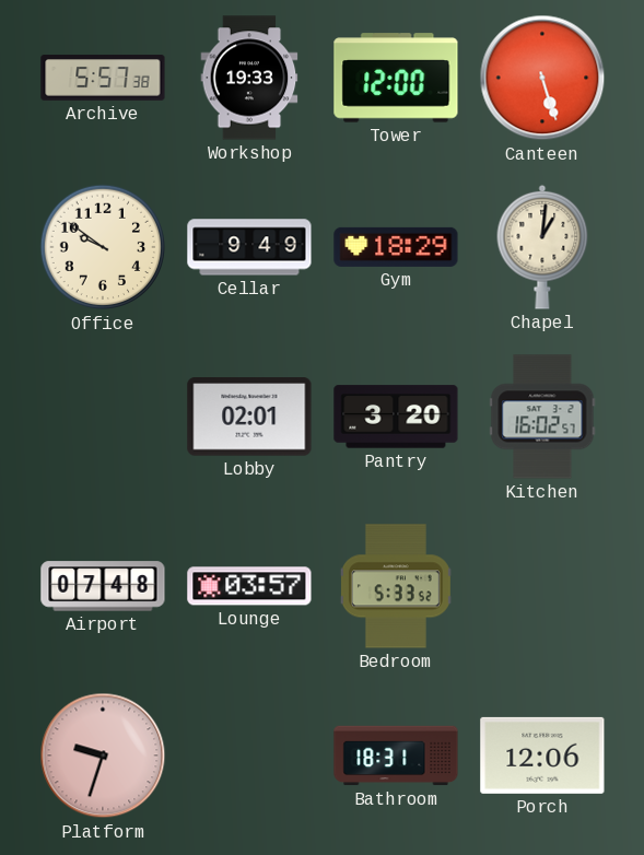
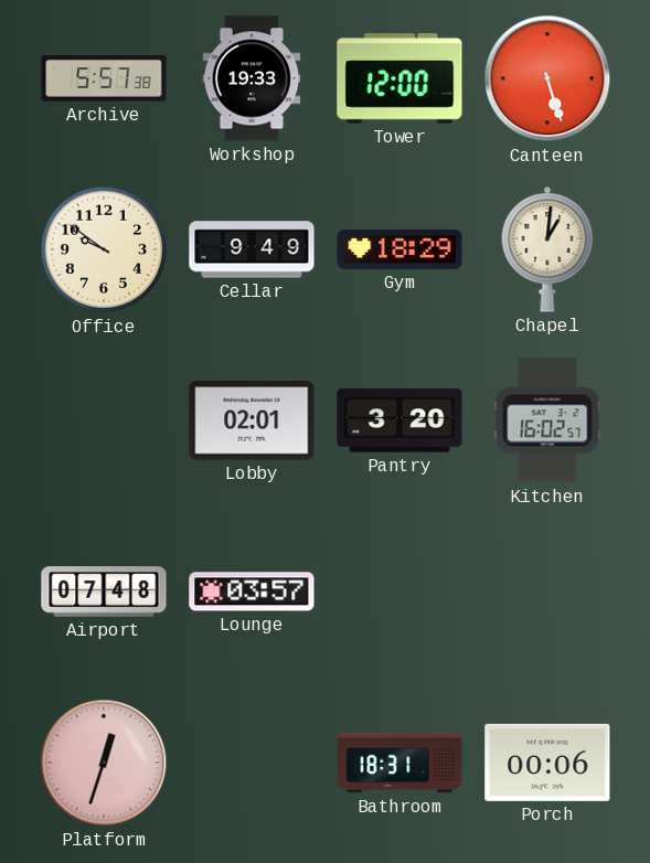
Bedroom: 5:33 -> none (396, 586)
Platform: 9:33 -> 12:33 (104, 763)
Porch: 12:06 -> 00:06 (547, 763)
